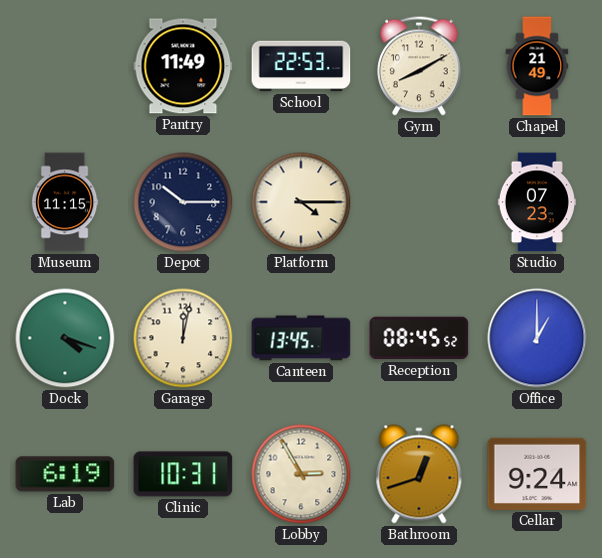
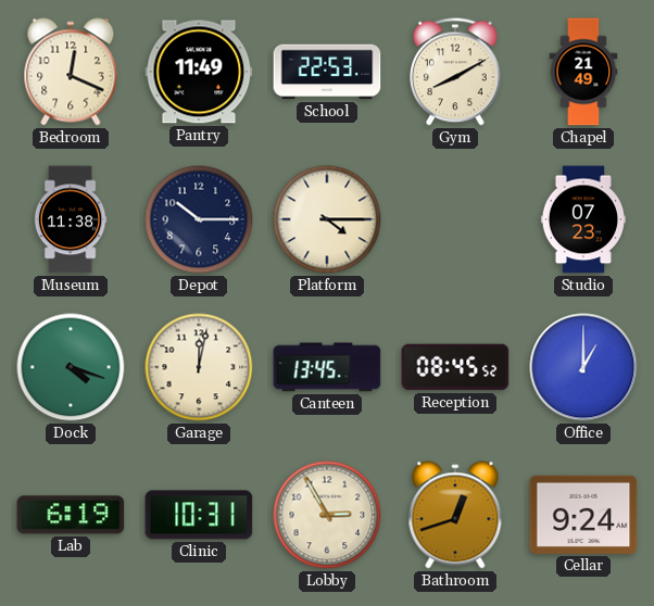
Bedroom: none -> 12:19 (71, 72)
Museum: 11:15 -> 11:38 (71, 219)
